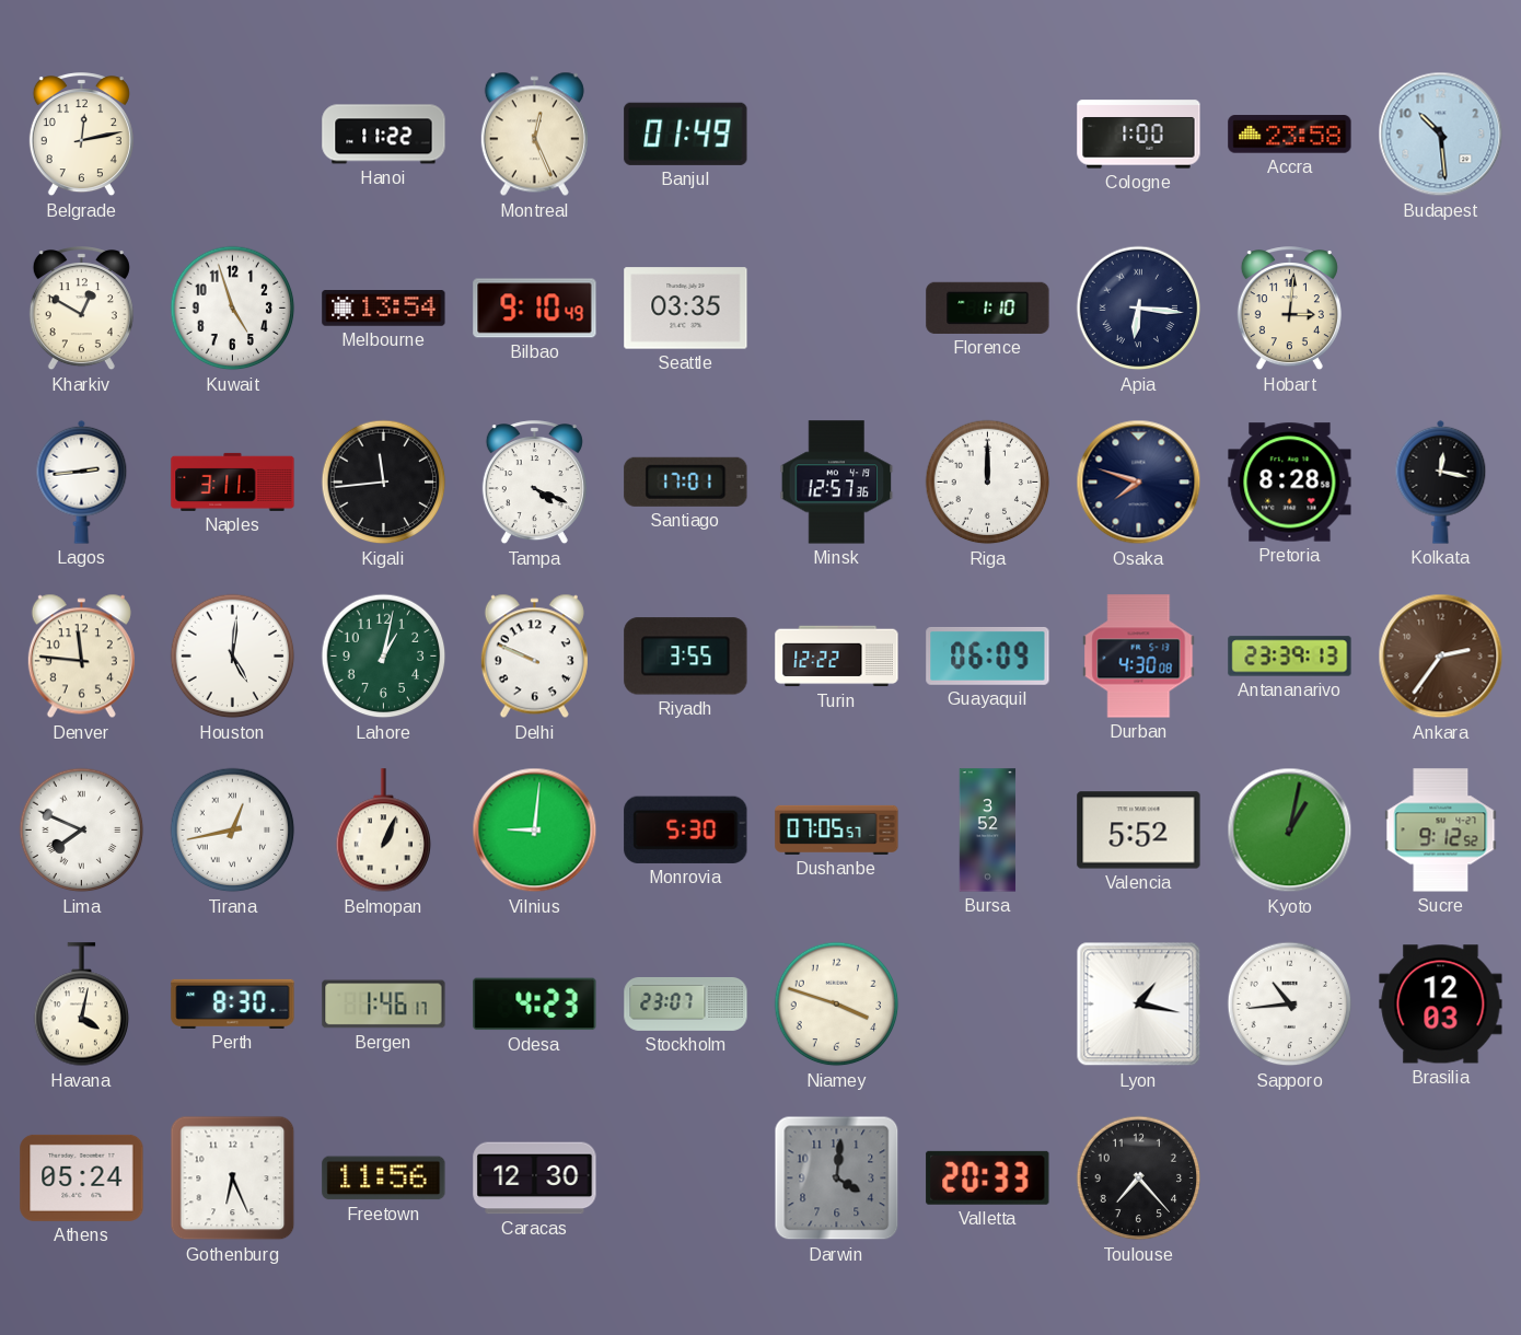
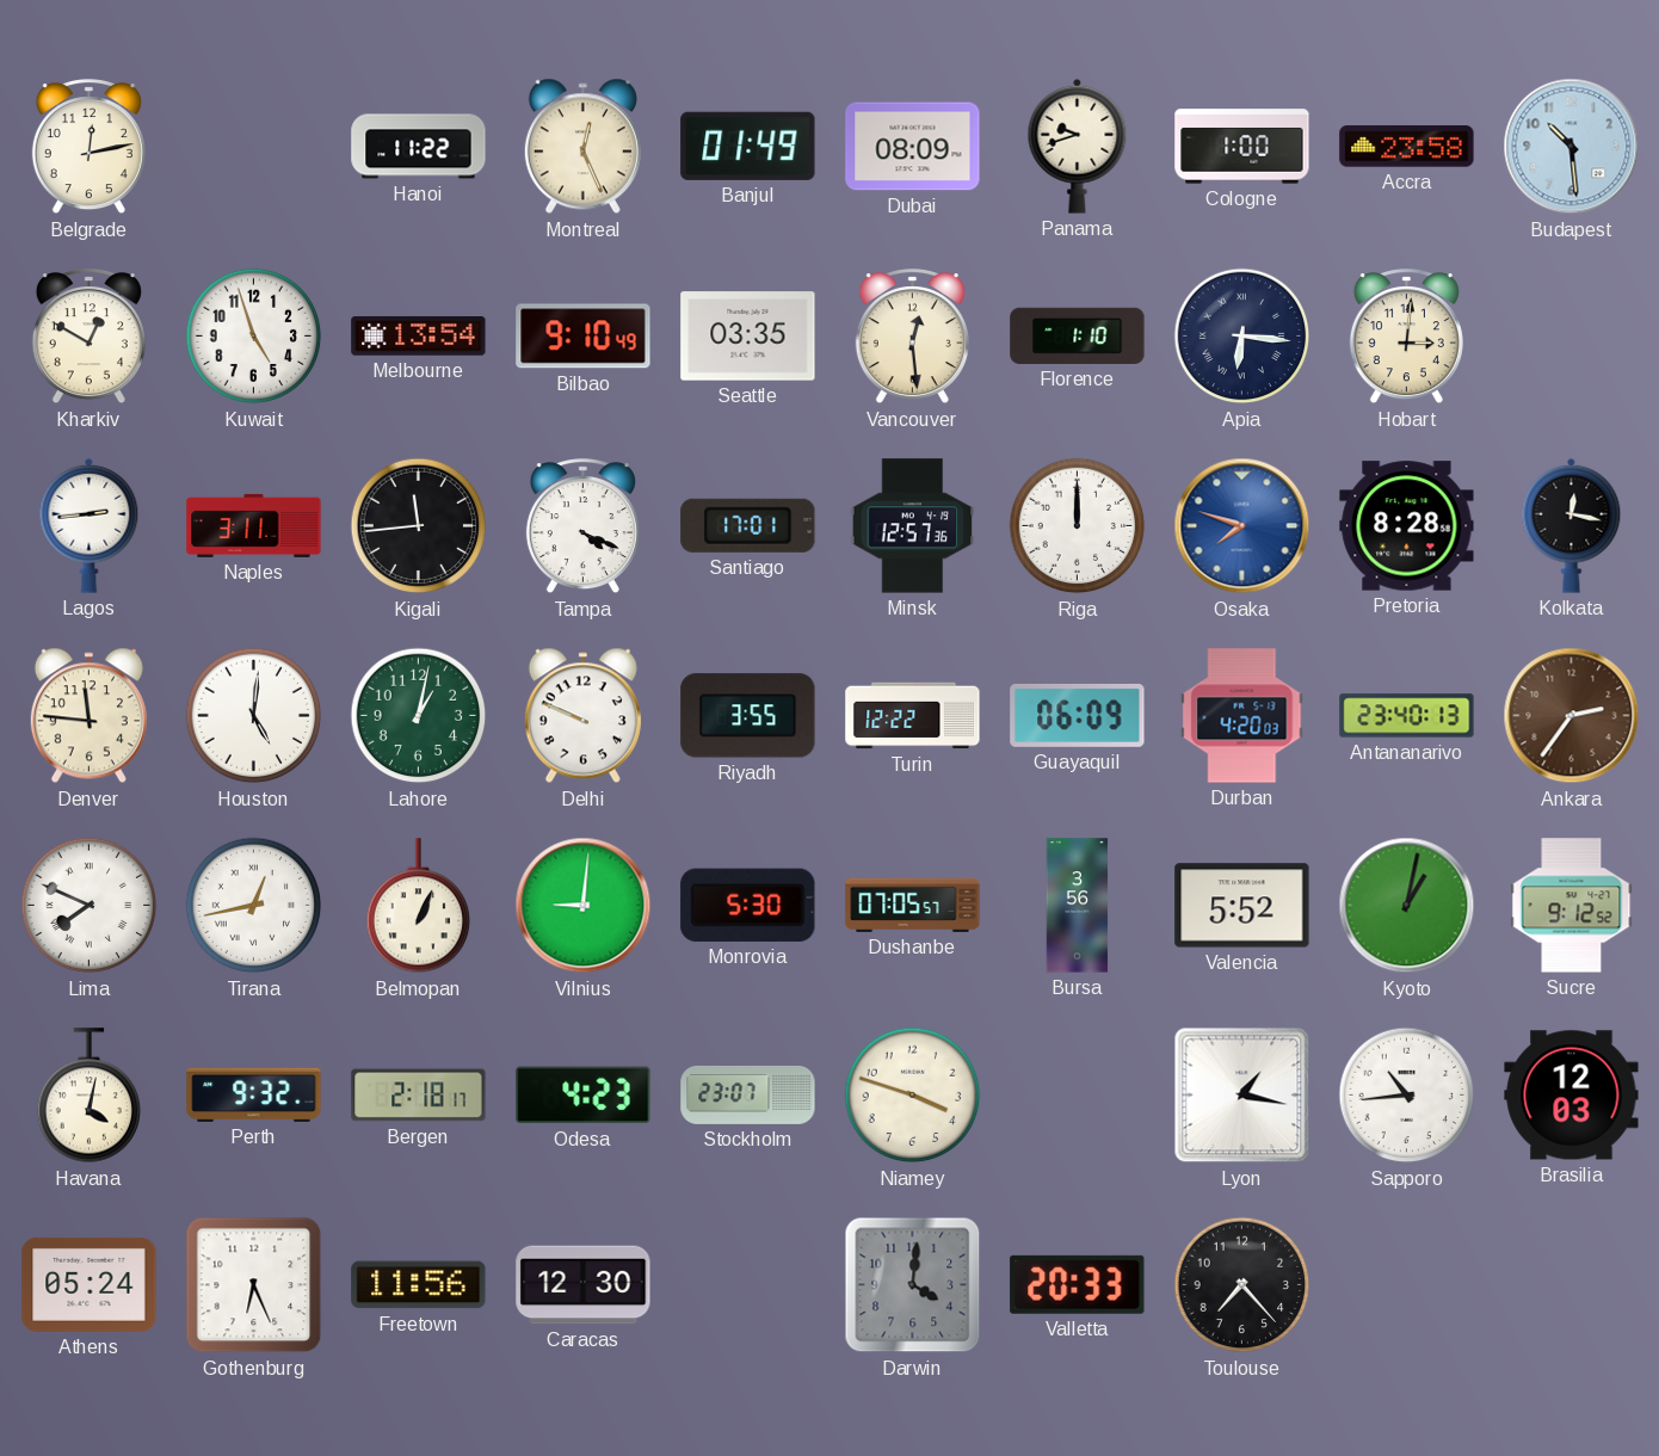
Dubai: none -> 08:09 (913, 147)
Panama: none -> 9:42 (1078, 146)
Vancouver: none -> 12:29 (912, 337)
Osaka dial: navy -> blue (1242, 526)
Durban: 4:30 -> 4:20 (1242, 716)
Antananarivo: 23:39 -> 23:40 (1407, 716)
Bursa: 3:52 -> 3:56 (1078, 906)
Perth: 8:30 -> 9:32 (254, 1094)
Bergen: 1:46 -> 2:18 (419, 1096)
